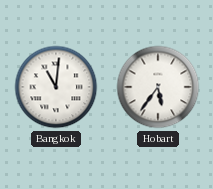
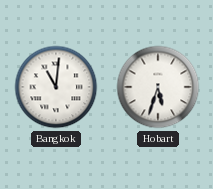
Hobart: 5:36 -> 5:33 (158, 87)
